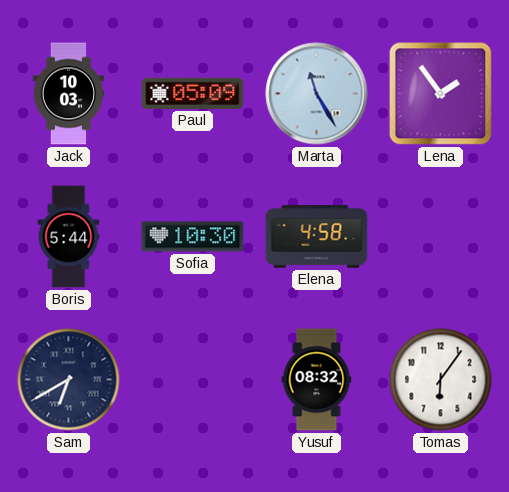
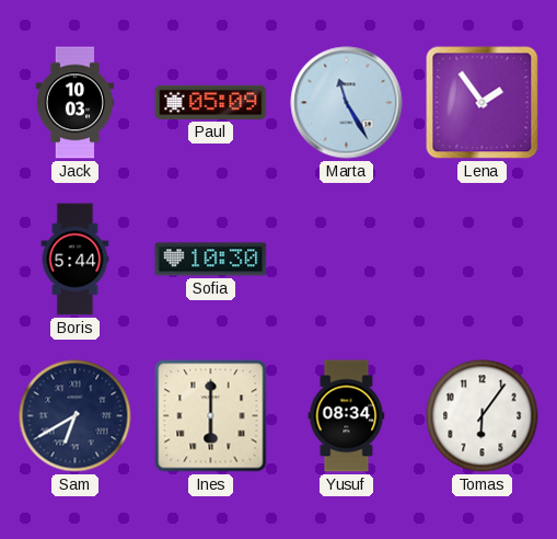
Elena: 4:58 -> none (317, 237)
Ines: none -> 6:00 (211, 416)
Yusuf: 08:32 -> 08:34 (347, 416)
